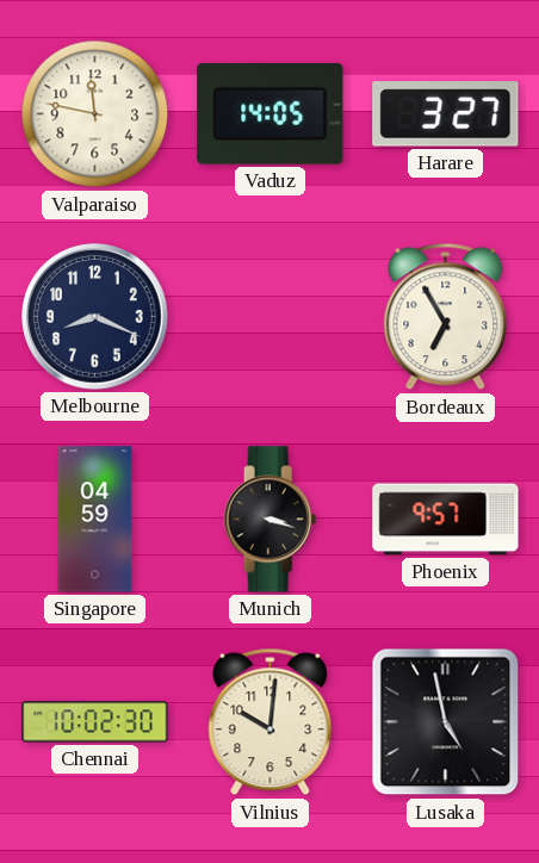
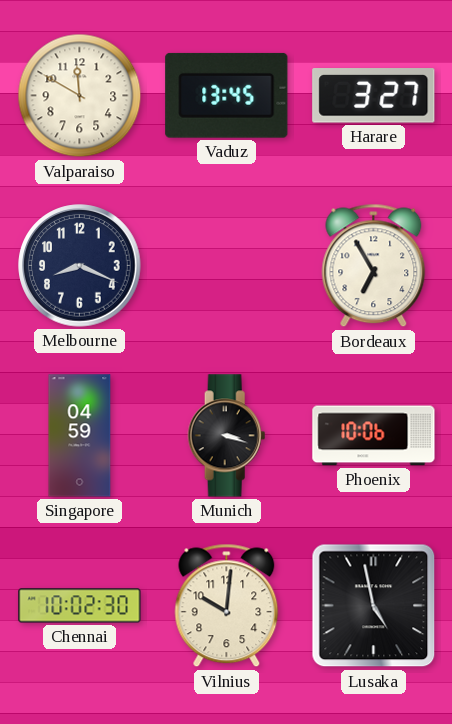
Valparaiso: 11:47 -> 11:50 (80, 96)
Vaduz: 14:05 -> 13:45 (227, 95)
Phoenix: 9:57 -> 10:06 (374, 436)
